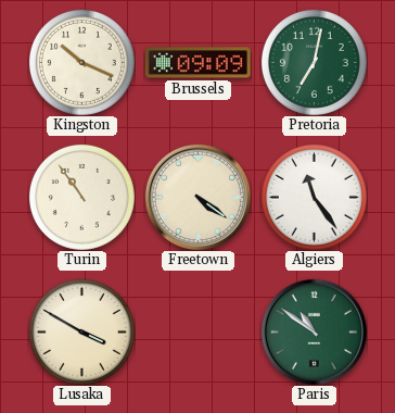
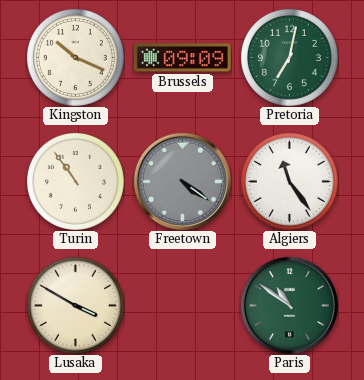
Freetown dial: cream -> grey (182, 181)
